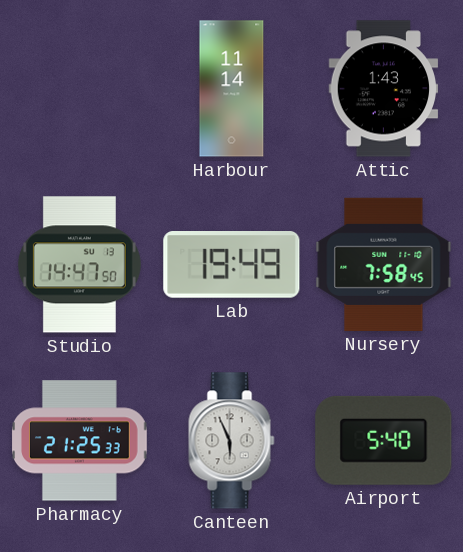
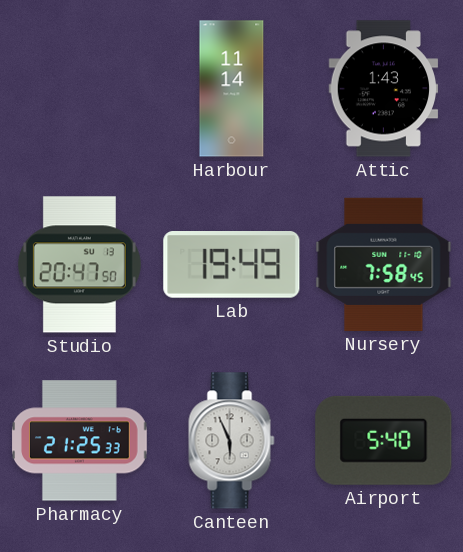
Studio: 14:47 -> 20:47 (79, 265)
